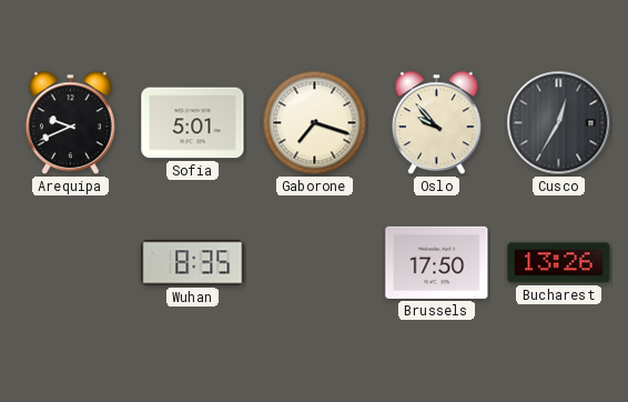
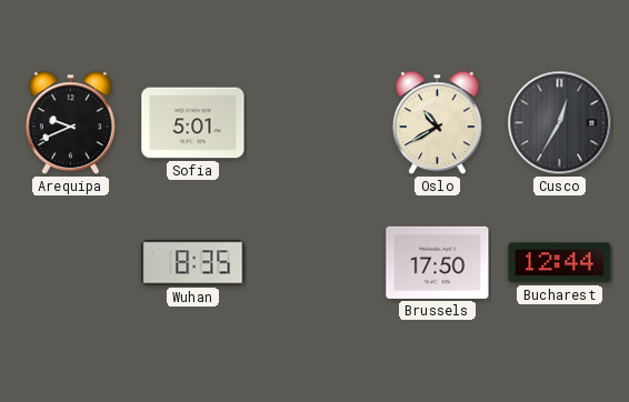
Gaborone: 7:18 -> none (315, 123)
Oslo: 9:53 -> 10:40 (437, 123)
Bucharest: 13:26 -> 12:44 (560, 263)
